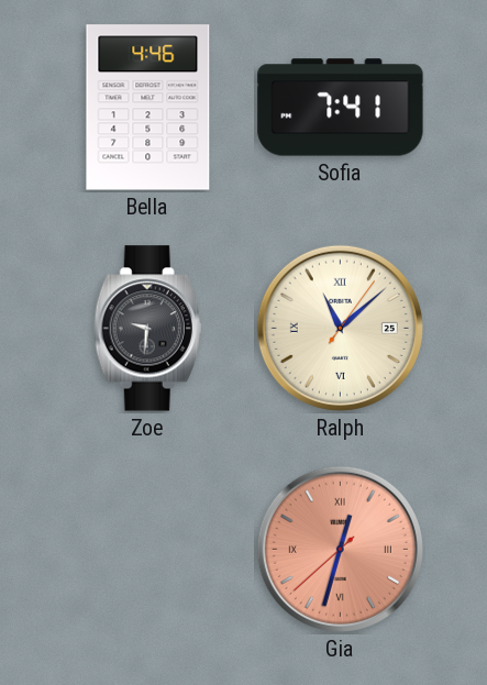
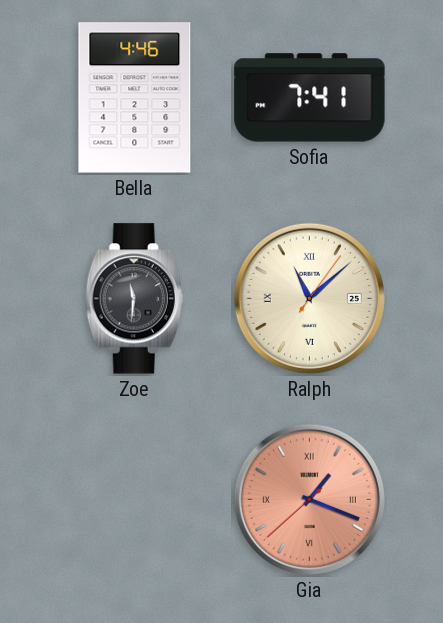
Zoe: 9:31 -> 11:31 (134, 299)
Gia: 12:32 -> 1:18 (309, 499)
